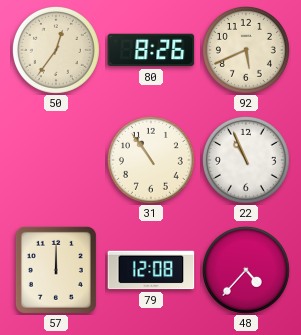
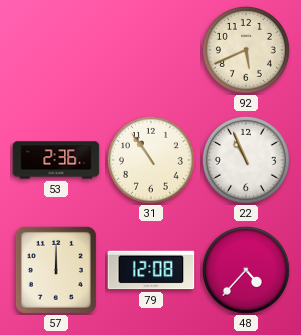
50: 12:36 -> none (56, 50)
80: 8:26 -> none (151, 50)
53: none -> 2:36 (56, 160)
